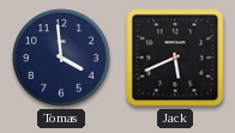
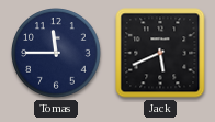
Tomas: 3:59 -> 11:45 (56, 53)
